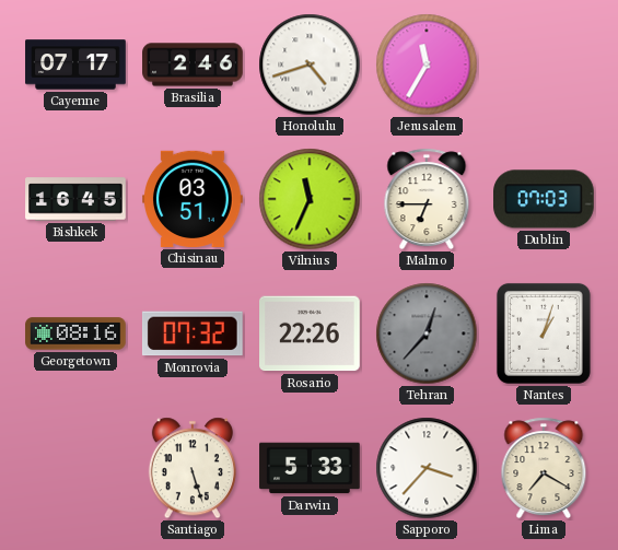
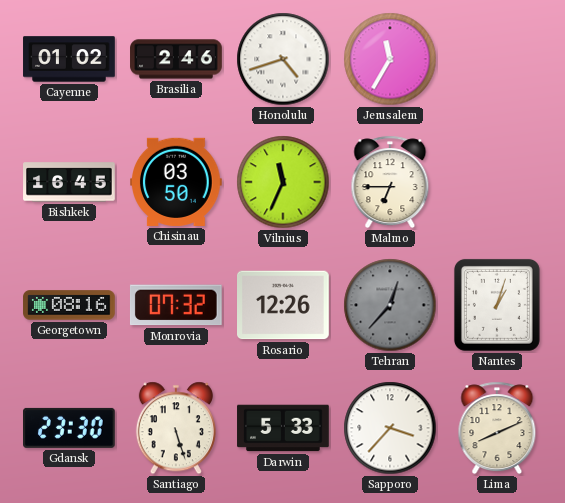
Cayenne: 07:17 -> 01:02 (69, 59)
Chisinau: 03:51 -> 03:50 (177, 182)
Dublin: 07:03 -> none (545, 199)
Rosario: 22:26 -> 12:26 (284, 305)
Gdansk: none -> 23:30 (70, 428)
Lima: 7:20 -> 8:11 (497, 428)
